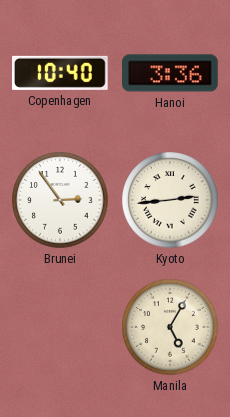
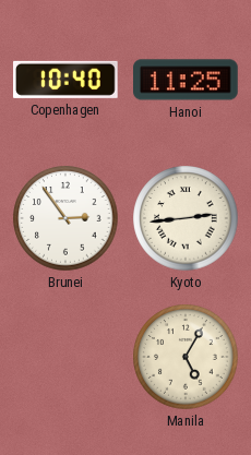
Hanoi: 3:36 -> 11:25 (187, 80)
